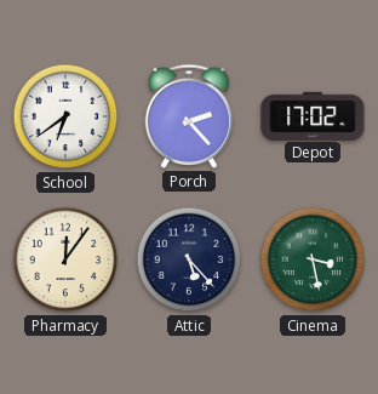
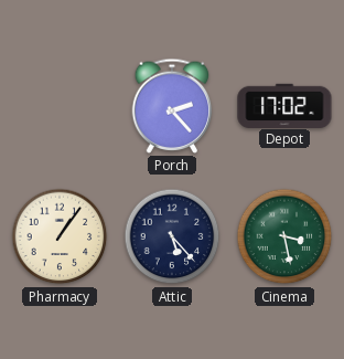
School: 6:39 -> none (65, 116)
Pharmacy: 12:06 -> 1:06 (60, 236)
